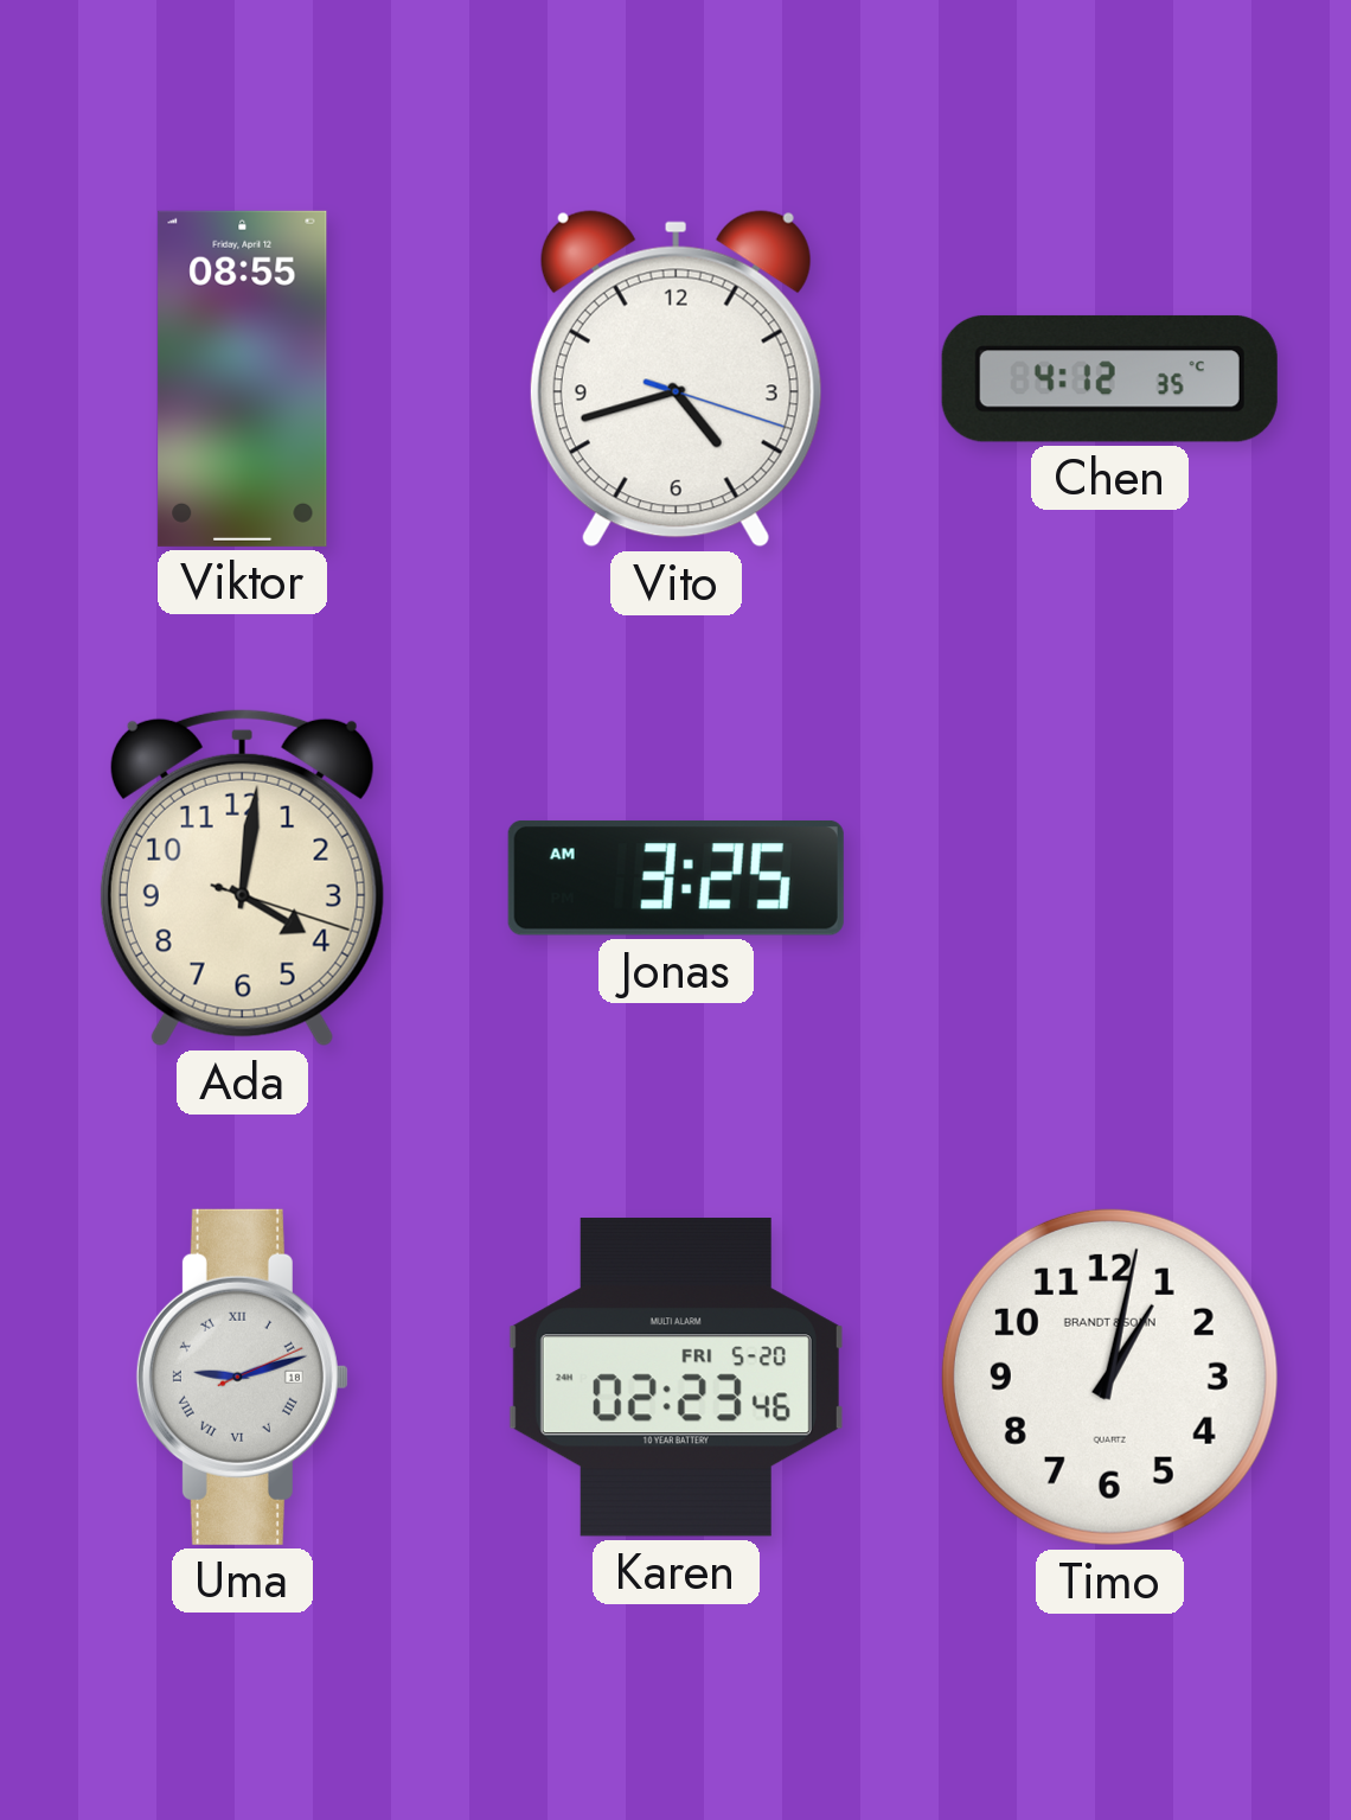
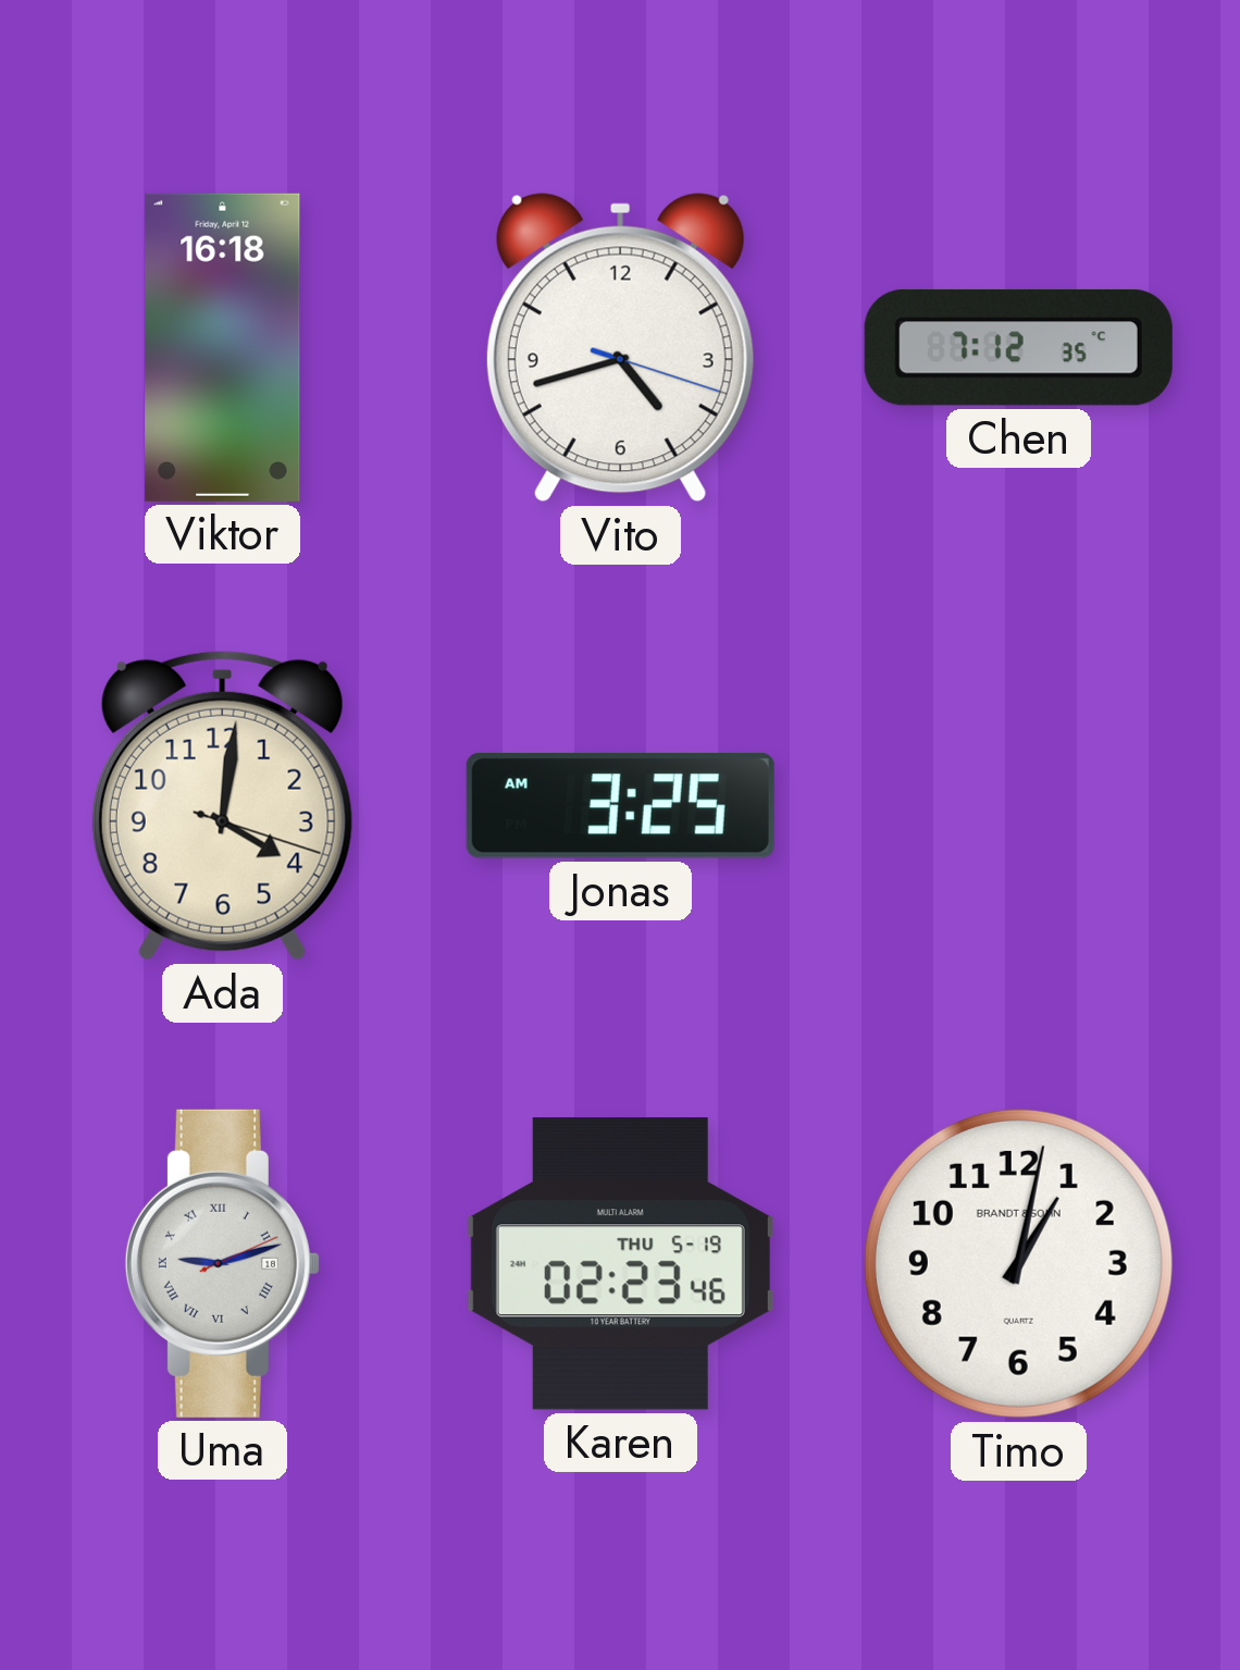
Viktor: 08:55 -> 16:18 (223, 347)
Chen: 4:12 -> 7:12 (1018, 347)
Karen date: FRI 5-20 -> THU 5-19 (620, 1264)
